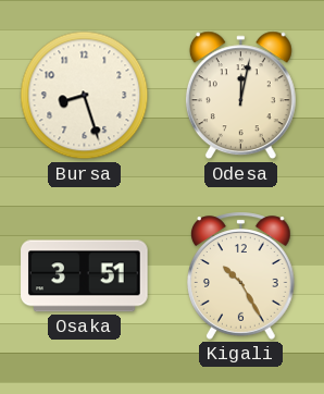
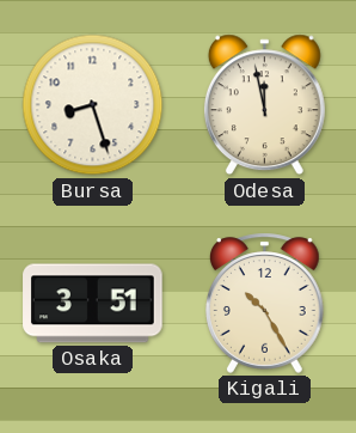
Odesa: 12:02 -> 11:58 (264, 105)
